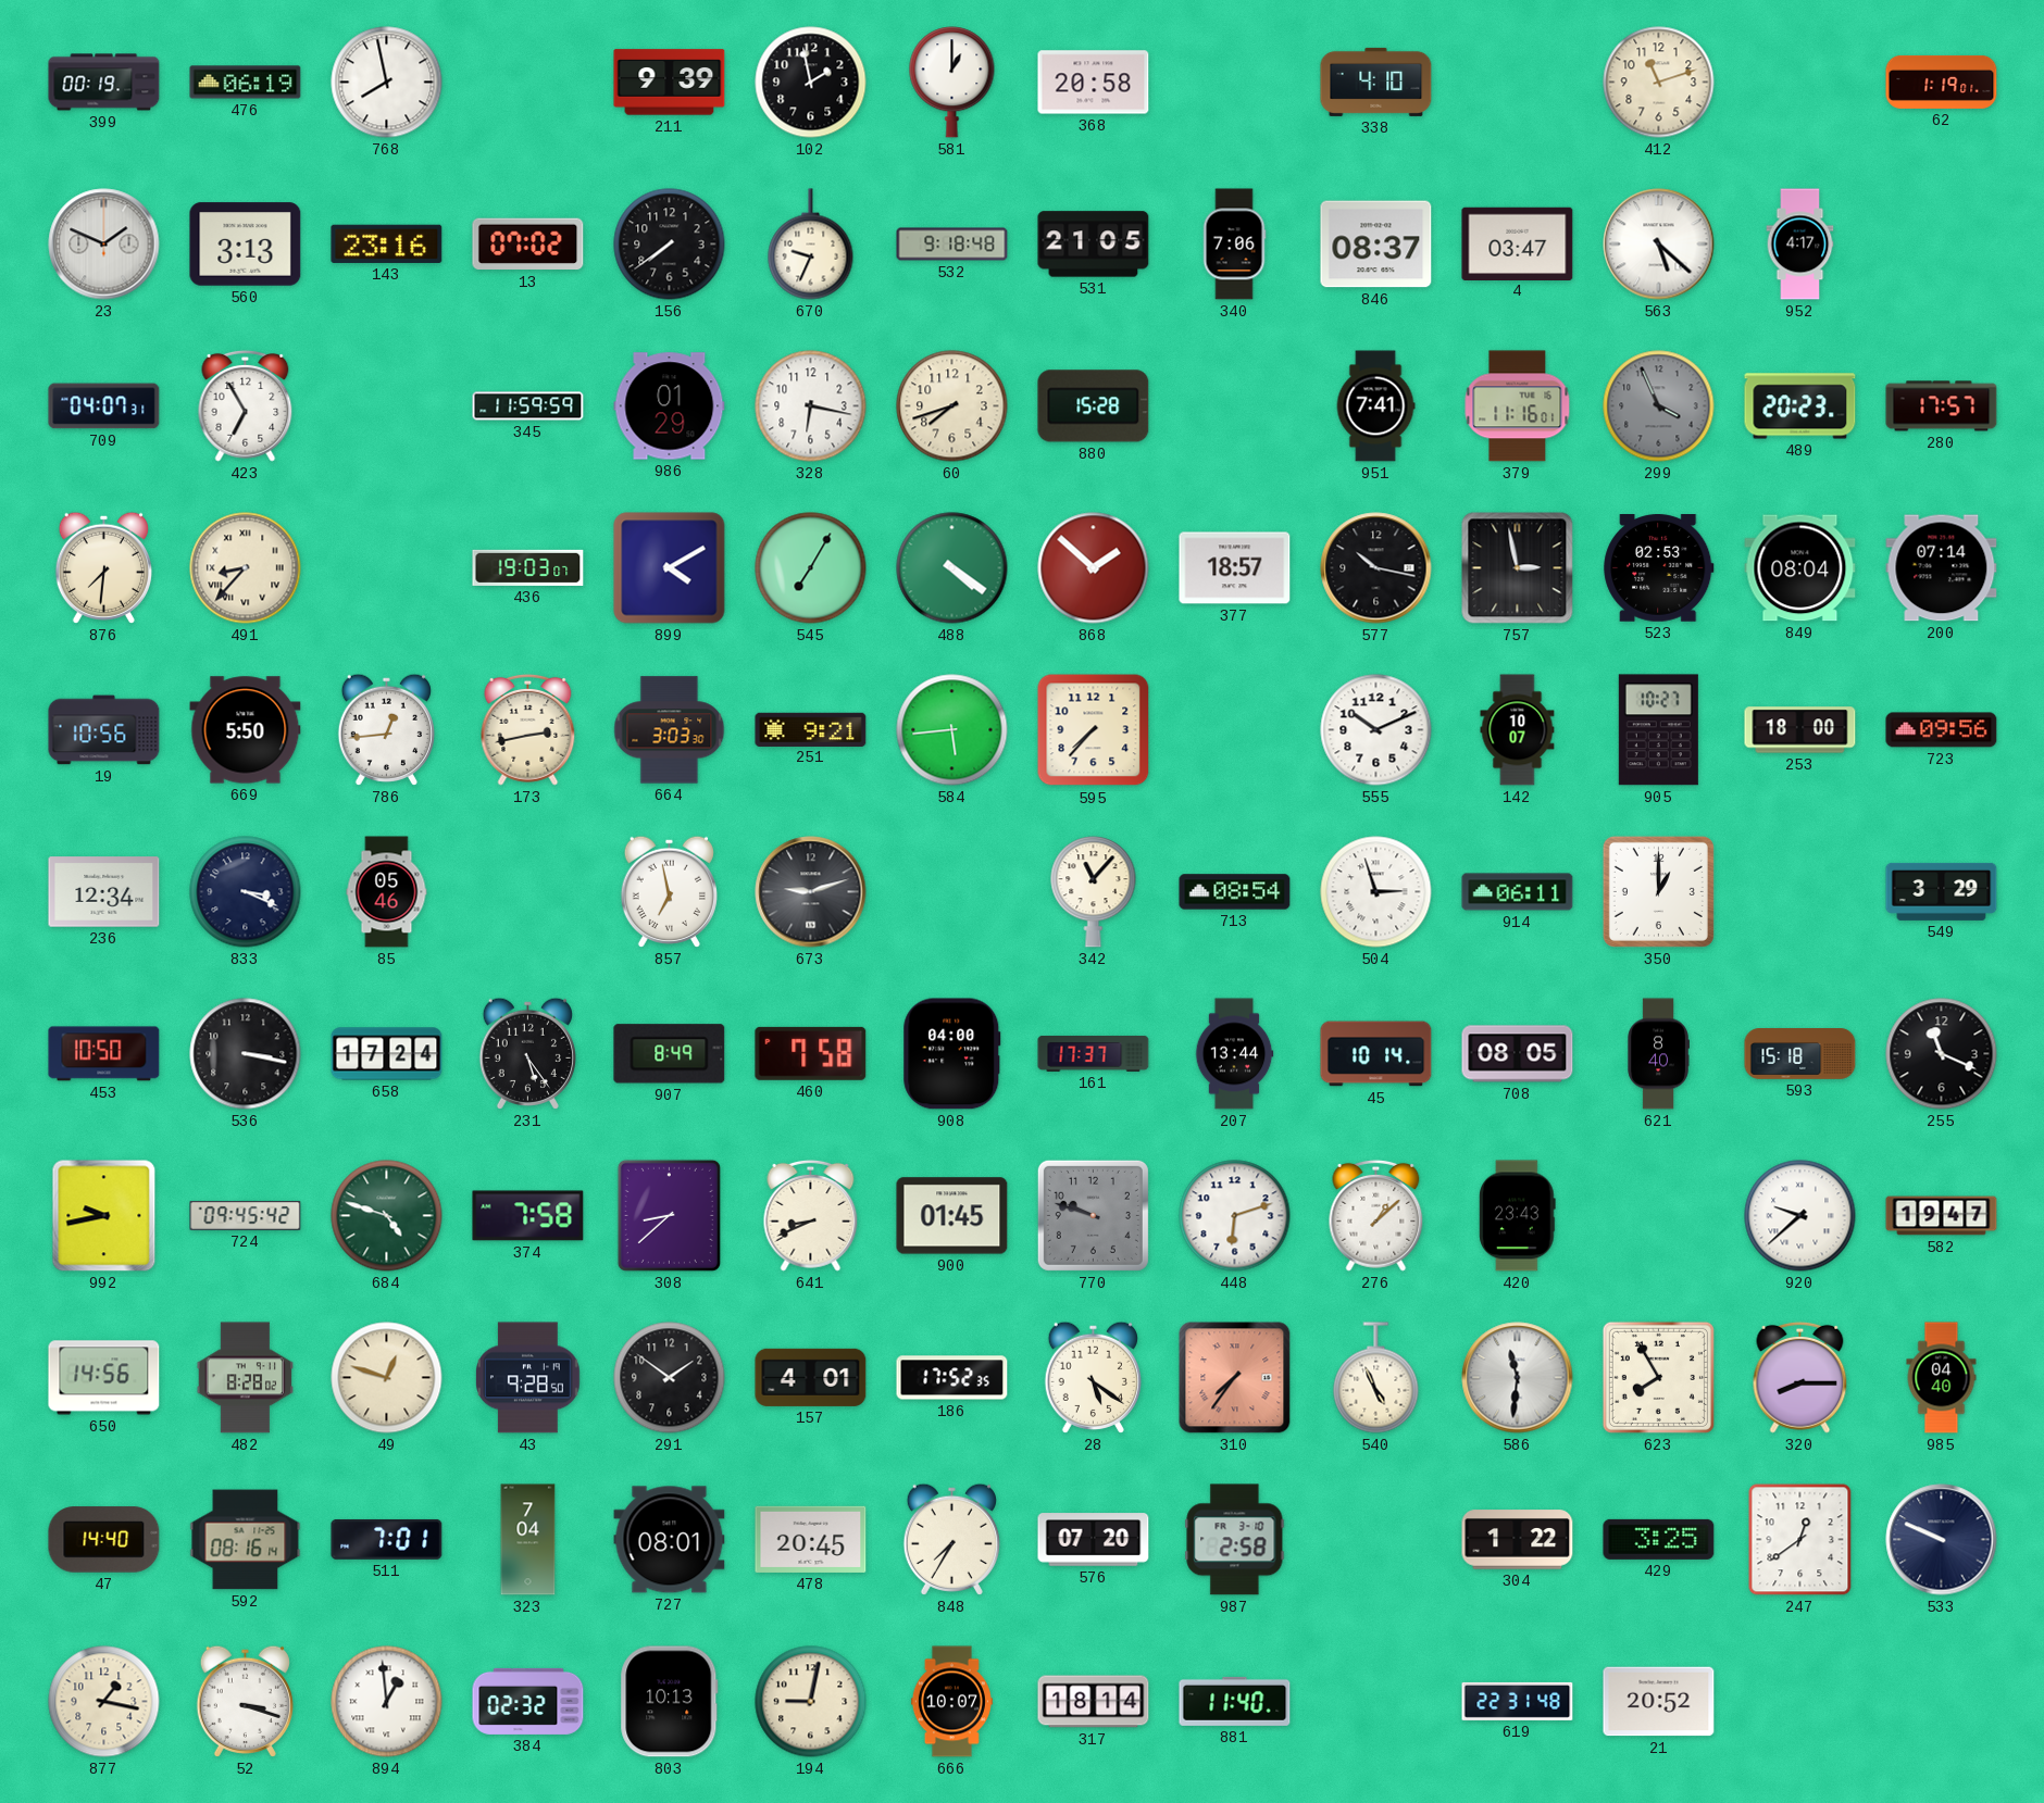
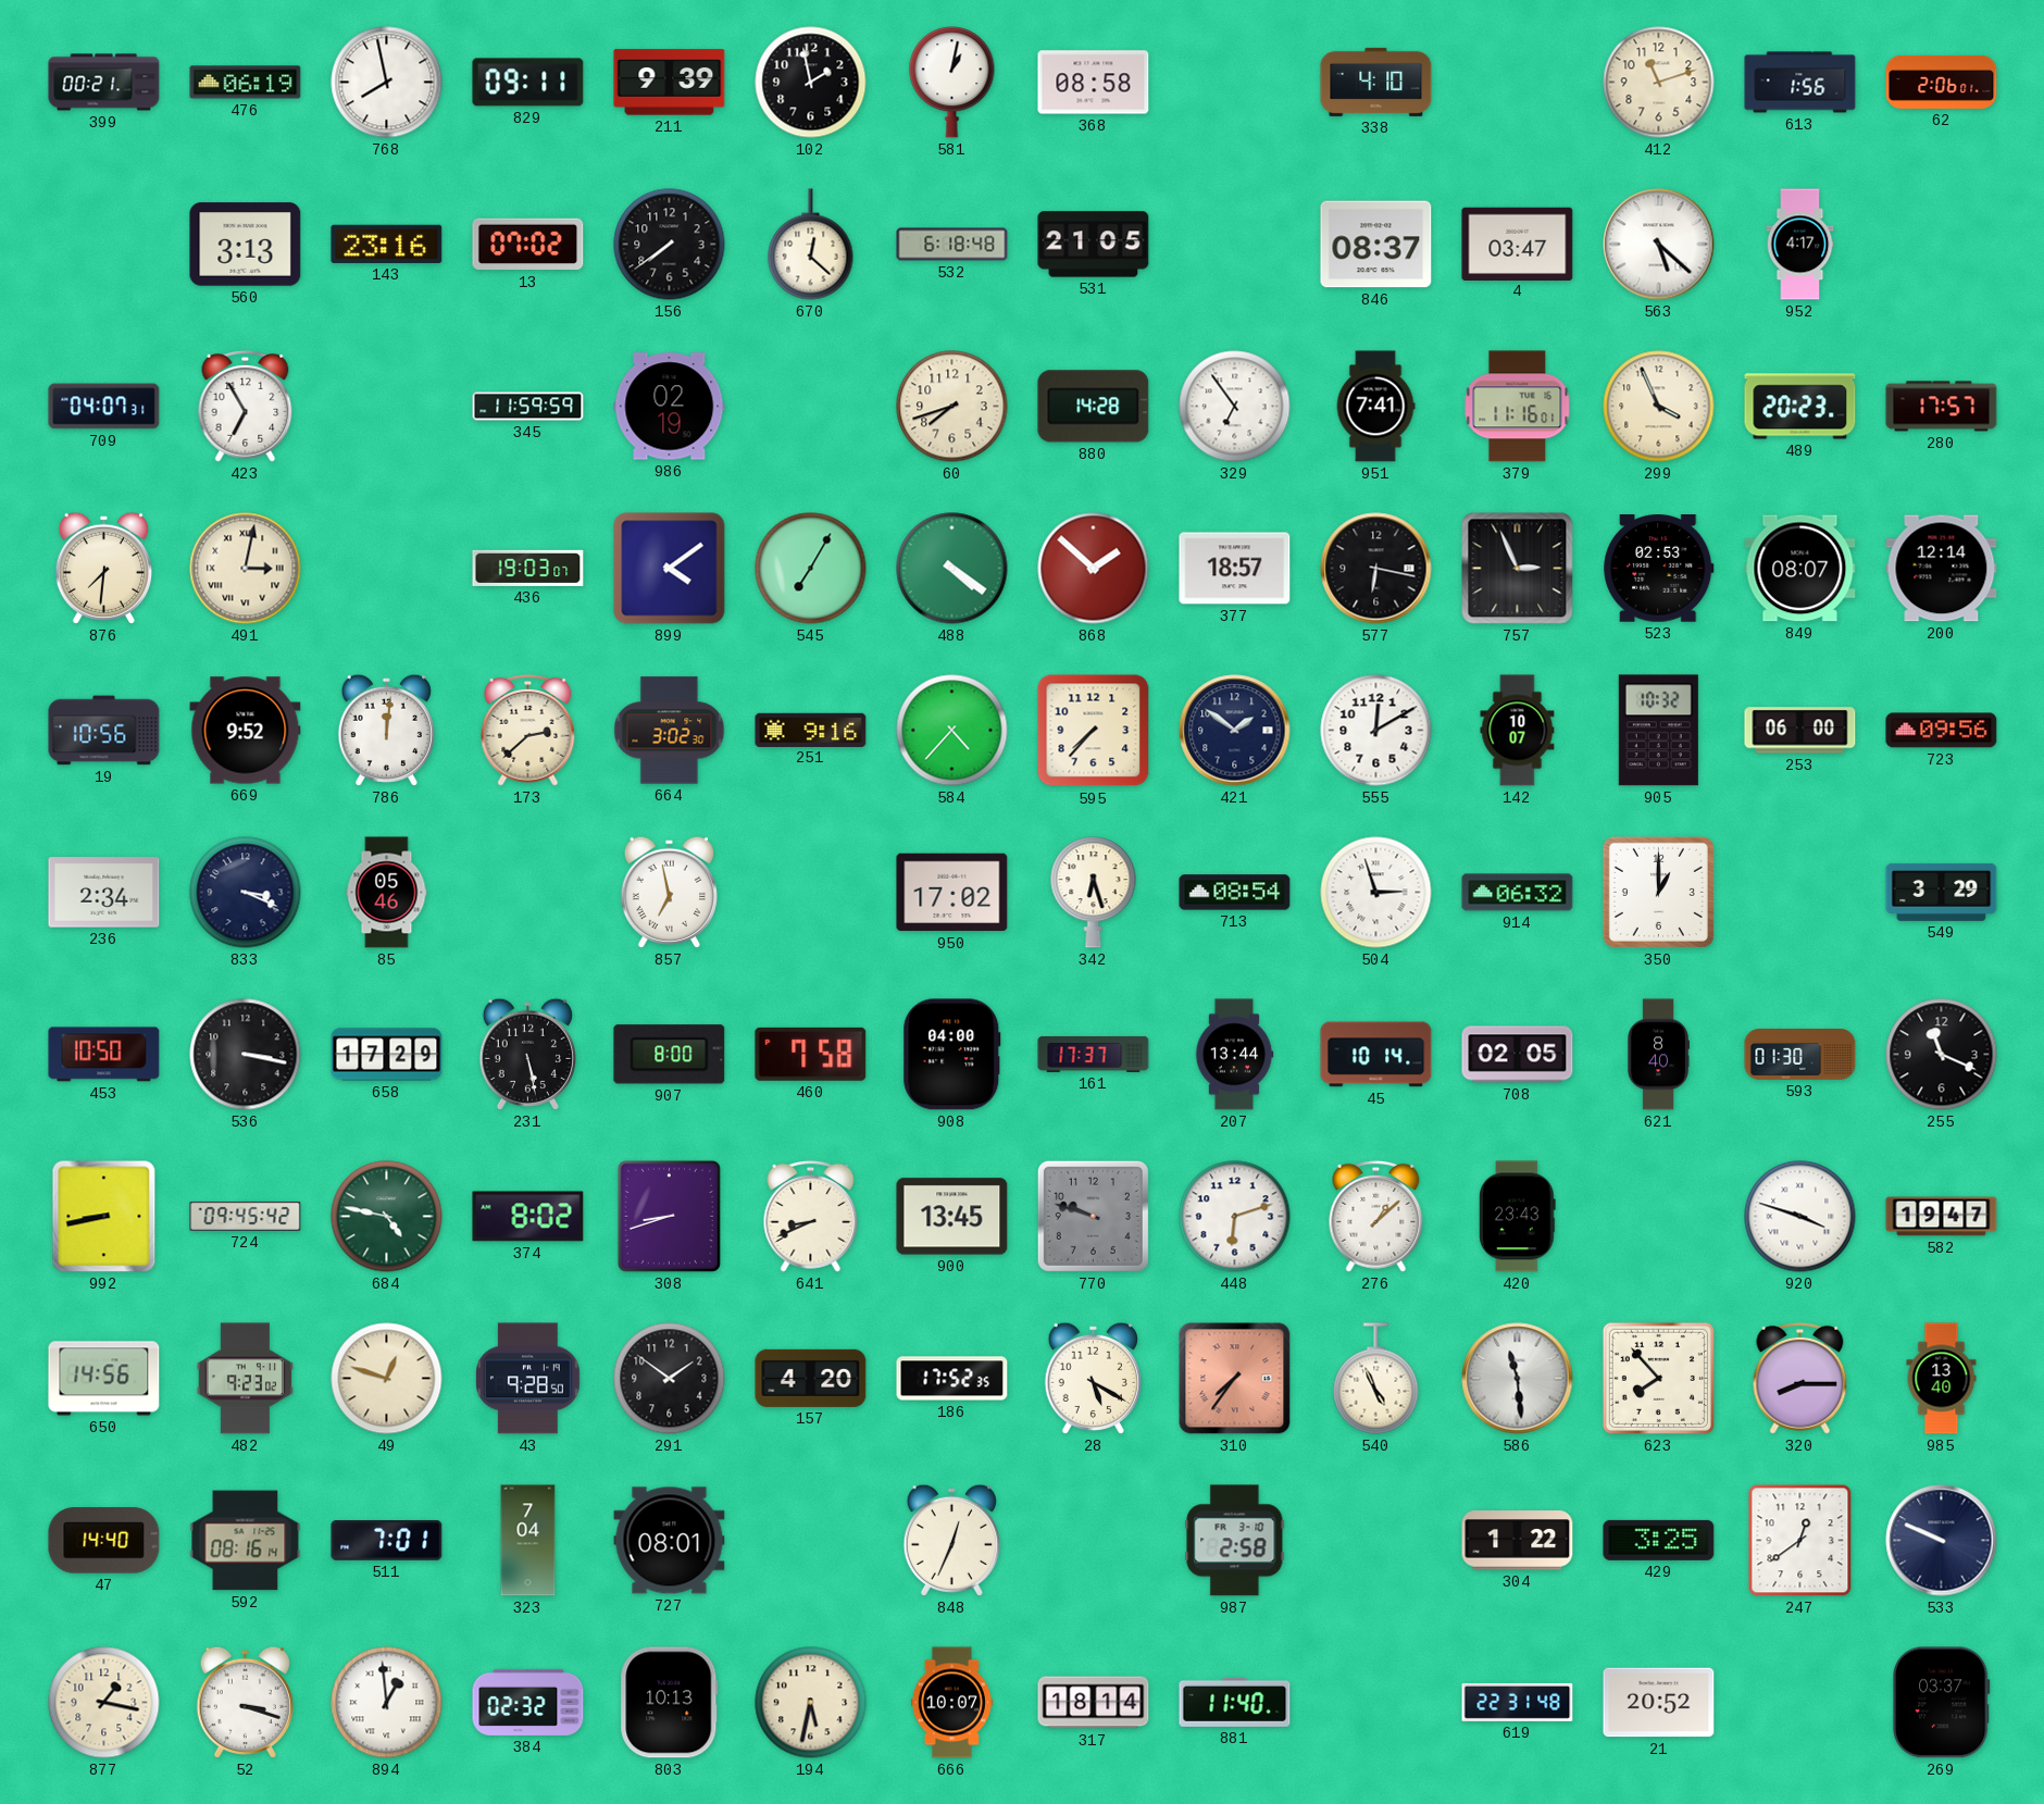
399: 00:19 -> 00:21 (104, 83)
829: none -> 09:11 (528, 83)
581: 1:00 -> 1:02 (952, 83)
368: 20:58 -> 08:58 (1094, 83)
613: none -> 1:56 (1800, 83)
62: 1:19 -> 2:06 (1942, 82)
23: 1:49 -> none (104, 245)
670: 9:34 -> 12:22 (811, 245)
532: 9:18 -> 6:18 (952, 245)
340: 7:06 -> none (1234, 245)
986: 01:29 -> 02:19 (670, 407)
328: 6:17 -> none (811, 406)
880: 15:28 -> 14:28 (1094, 407)
329: none -> 6:54 (1235, 407)
299 dial: grey -> cream (1659, 407)
491: 8:37 -> 3:02 (246, 569)
899: 4:10 -> 4:09 (670, 569)
577: 10:17 -> 6:17 (1376, 569)
757: 2:58 -> 2:56 (1518, 569)
849: 08:04 -> 08:07 (1800, 569)
200: 07:14 -> 12:14 (1942, 569)
669: 5:50 -> 9:52 (246, 731)
786: 12:44 -> 12:01 (386, 730)
173: 2:43 -> 2:38 (528, 730)
664: 3:03 -> 3:02 (670, 731)
251: 9:21 -> 9:16 (811, 730)
584: 5:44 -> 4:37 (952, 731)
421: none -> 1:51 (1235, 731)
555: 10:11 -> 12:10 (1376, 731)
905: 10:27 -> 10:32 (1658, 731)
253: 18:00 -> 06:00 (1800, 731)
236: 12:34 -> 2:34 (104, 893)
673: 9:12 -> none (811, 892)
950: none -> 17:02 (952, 893)
342: 11:07 -> 6:27 (1094, 893)
914: 06:11 -> 06:32 (1518, 893)
658: 17:24 -> 17:29 (387, 1055)
231: 5:24 -> 5:28 (527, 1054)
907: 8:49 -> 8:00 (670, 1055)
708: 08:05 -> 02:05 (1518, 1055)
593: 15:18 -> 01:30 (1800, 1055)
992: 9:43 -> 8:43 (104, 1217)
684: 4:48 -> 4:47 (387, 1217)
374: 7:58 -> 8:02 (528, 1217)
308: 8:38 -> 8:42 (669, 1216)
900: 01:45 -> 13:45 (952, 1217)
920: 9:38 -> 3:48 (1800, 1217)
482: 8:28 -> 9:23 (246, 1379)
157: 4:01 -> 4:20 (811, 1378)
28: 5:21 -> 5:20 (1093, 1378)
586: 11:31 -> 11:29 (1518, 1379)
623: 7:55 -> 7:53 (1658, 1378)
985: 04:40 -> 13:40 (1942, 1379)
478: 20:45 -> none (811, 1539)
848: 7:35 -> 12:34 (951, 1540)
576: 07:20 -> none (1094, 1540)
194: 9:02 -> 5:32 (811, 1703)
269: none -> 03:37 (1942, 1703)
